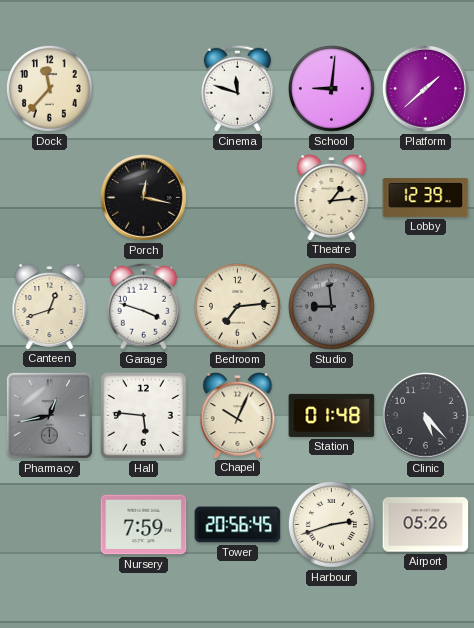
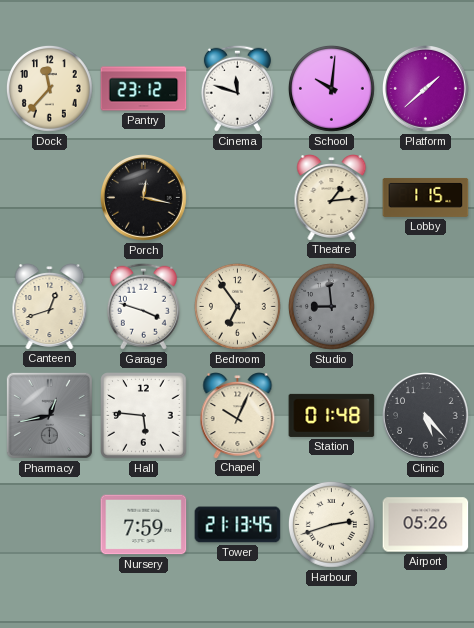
Pantry: none -> 23:12 (144, 89)
School: 9:01 -> 10:01 (331, 88)
Lobby: 12:39 -> 1:15 (426, 197)
Bedroom: 7:14 -> 6:54 (237, 306)
Tower: 20:56 -> 21:13 (238, 525)
